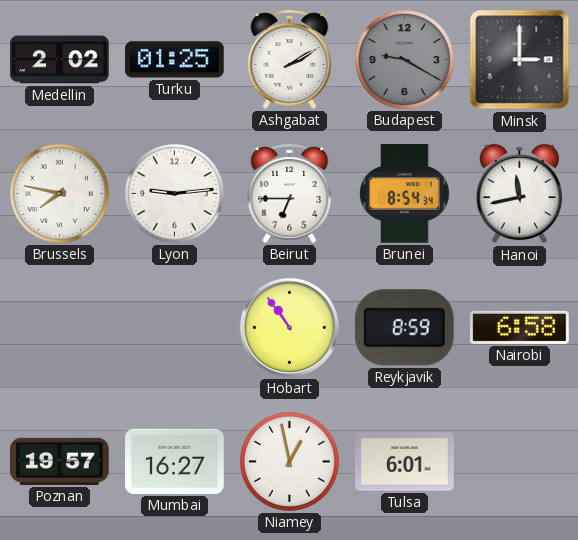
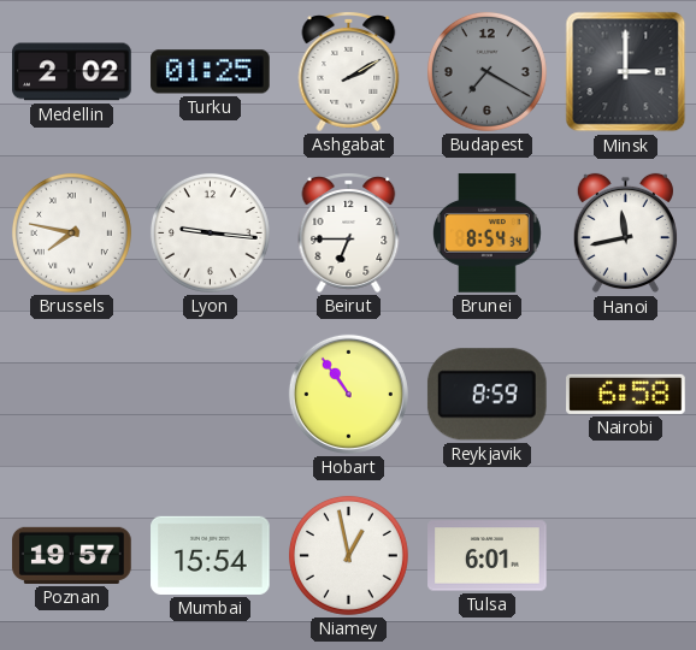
Budapest: 9:20 -> 7:20 (486, 71)
Lyon: 9:14 -> 9:16 (210, 232)
Mumbai: 16:27 -> 15:54 (211, 555)
